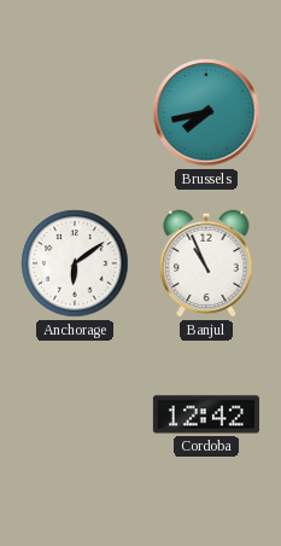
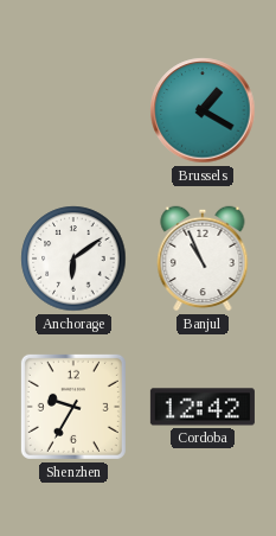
Brussels: 7:43 -> 1:20 (203, 110)
Shenzhen: none -> 9:35 (73, 407)
